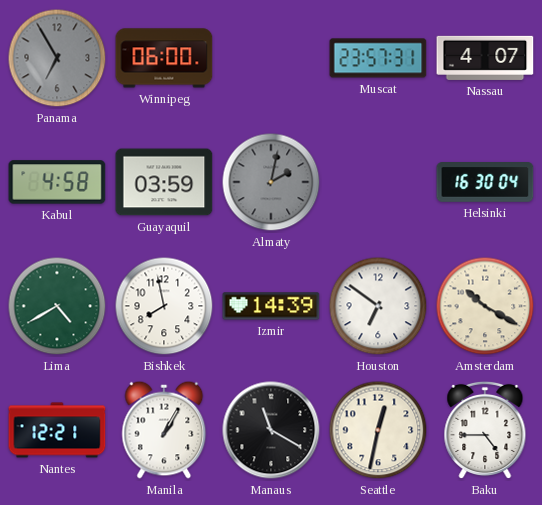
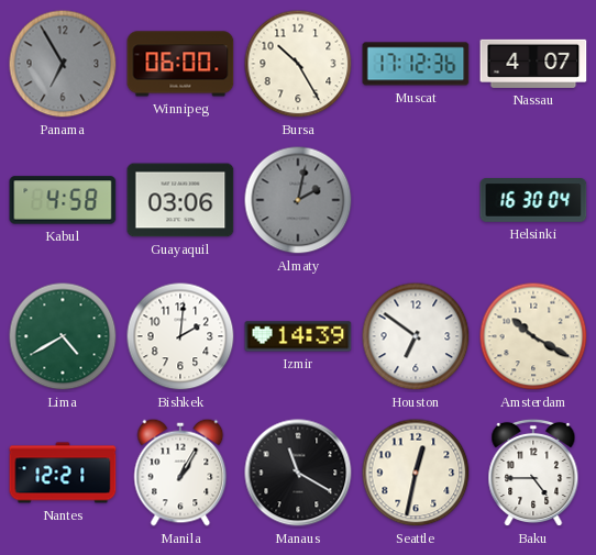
Bursa: none -> 10:25 (298, 64)
Muscat: 23:57 -> 17:12 (416, 64)
Guayaquil: 03:59 -> 03:06 (180, 200)
Bishkek: 7:58 -> 2:01 (180, 336)
